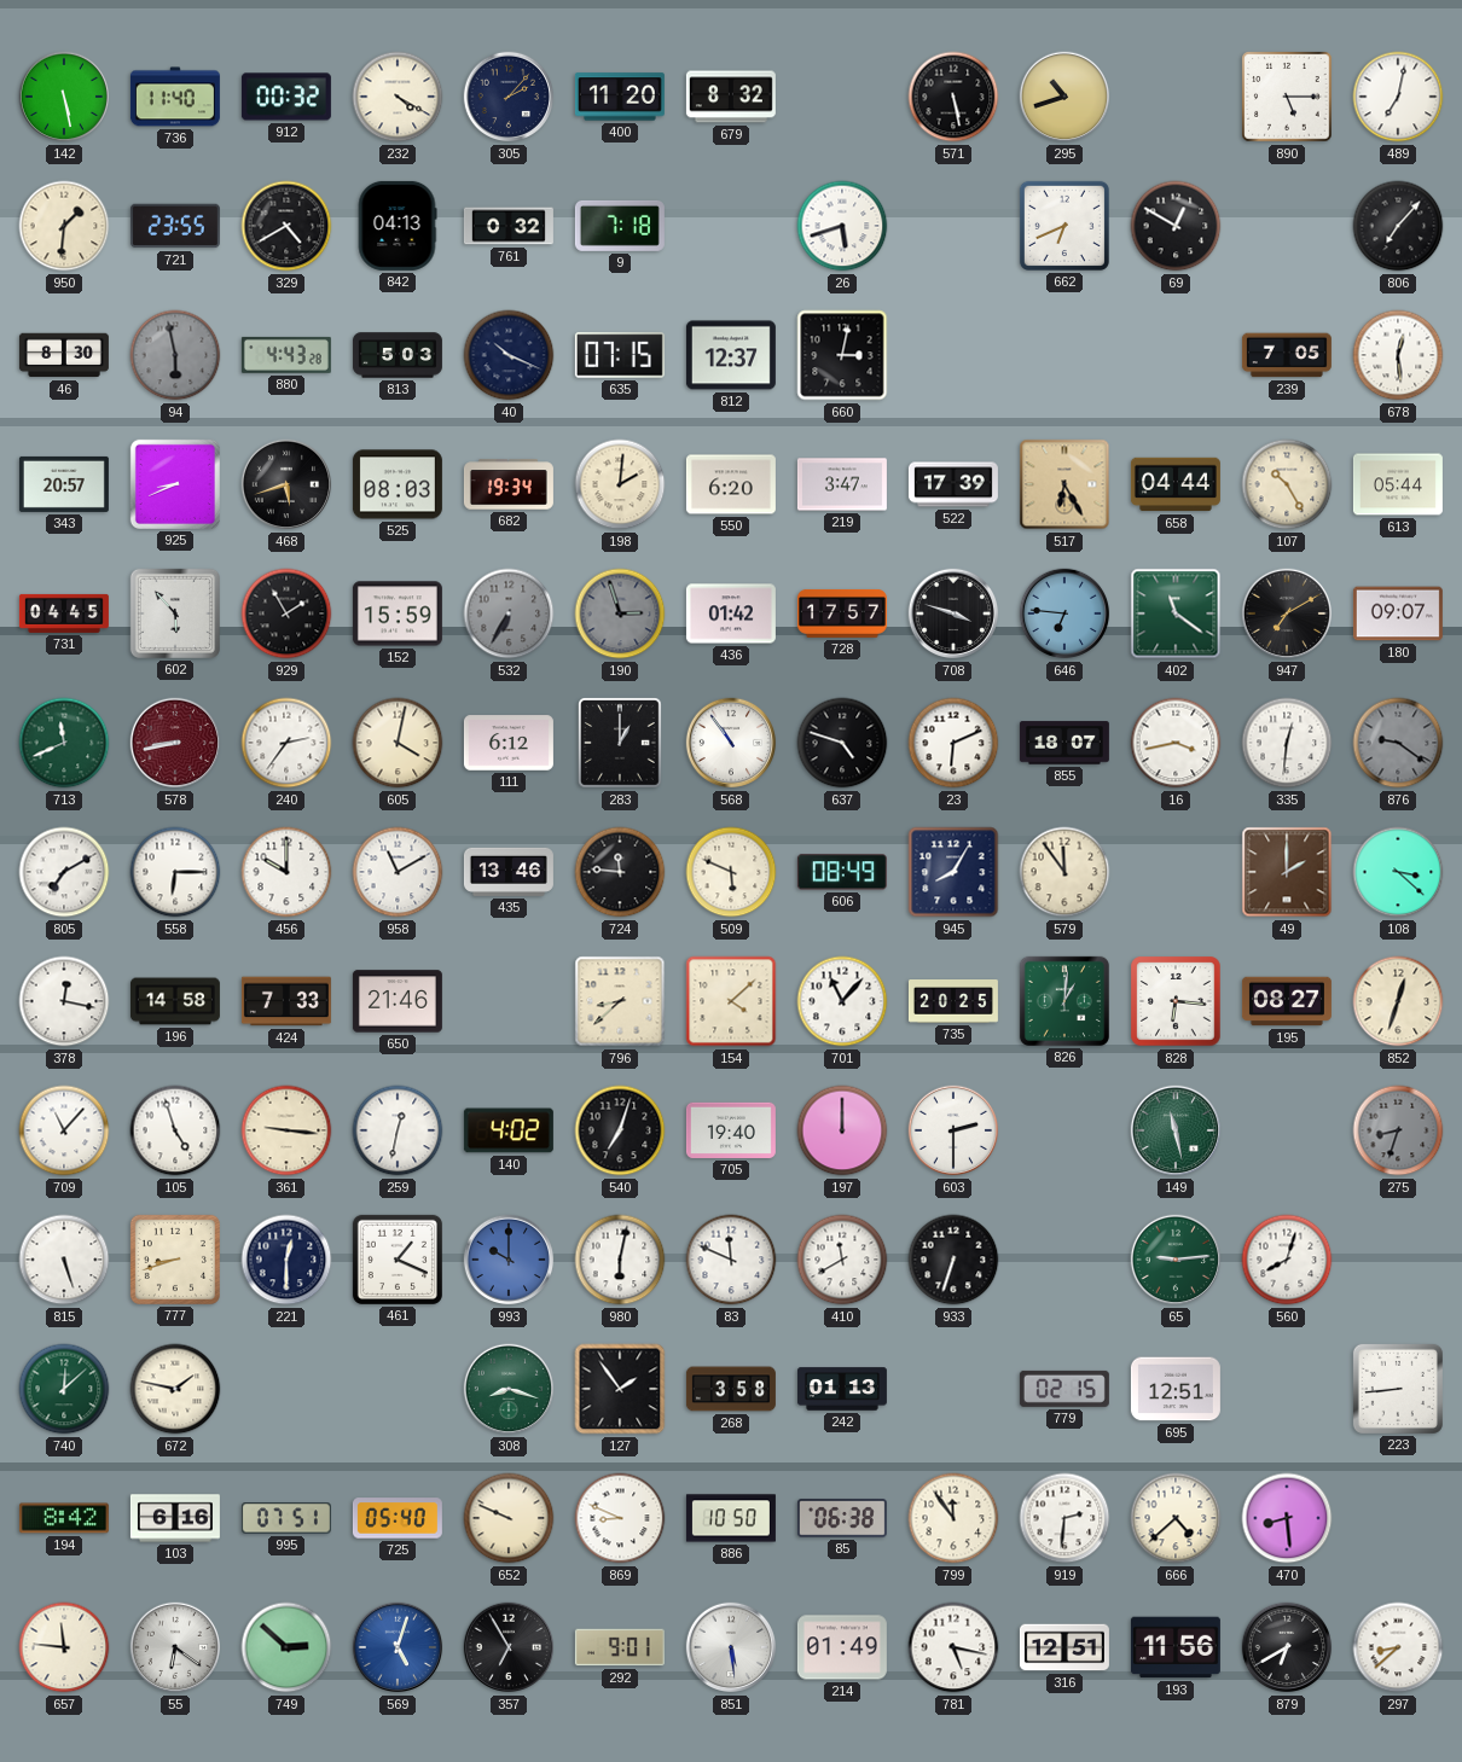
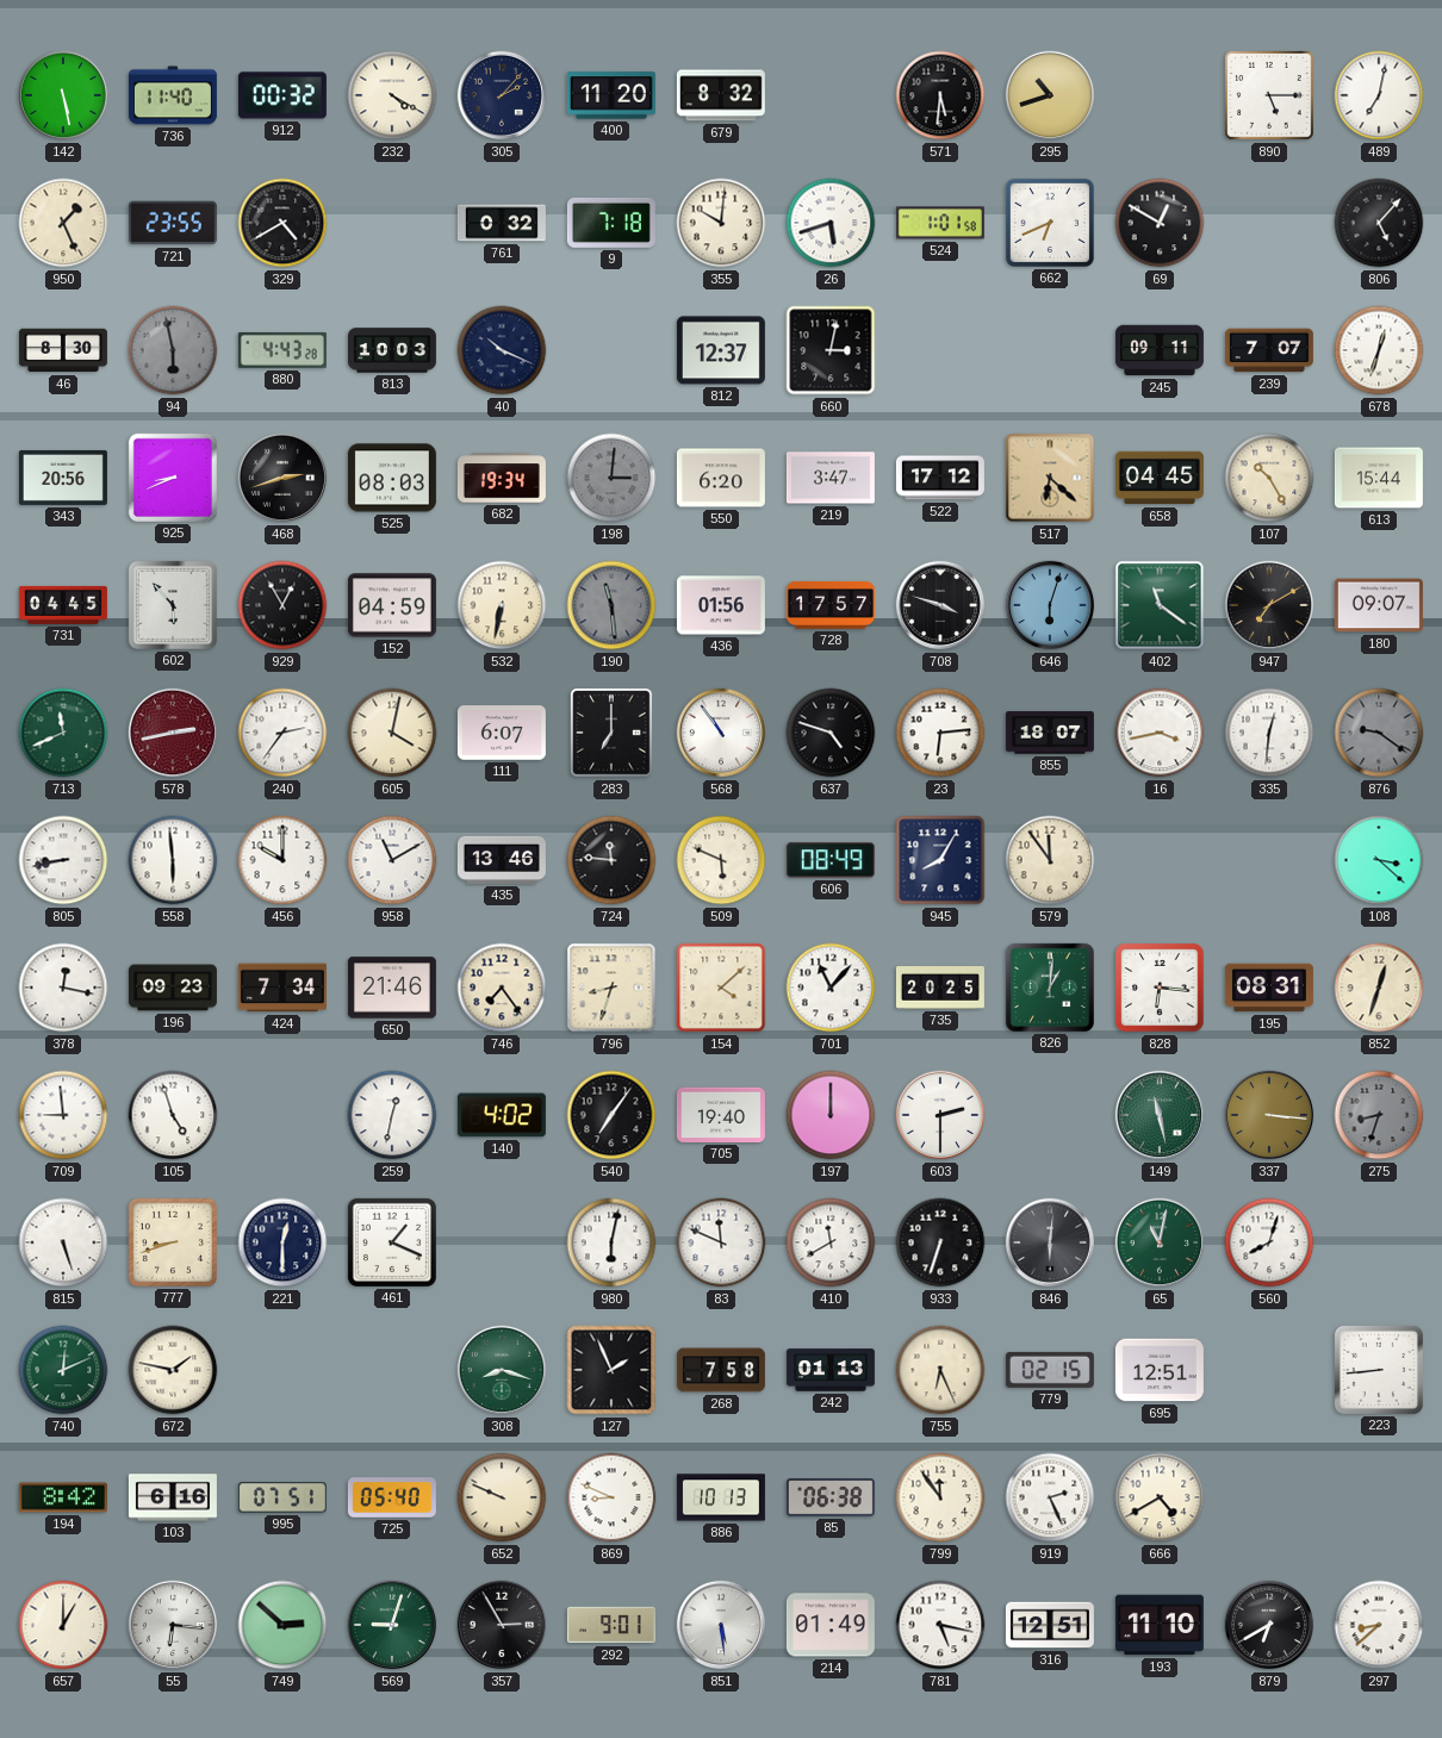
571: 5:28 -> 5:31 (940, 95)
950: 1:31 -> 1:26 (63, 223)
842: 04:13 -> none (398, 226)
355: none -> 10:01 (721, 223)
524: none -> 1:01 (940, 223)
806: 7:07 -> 5:07 (1379, 223)
813: 5:03 -> 10:03 (392, 350)
635: 07:15 -> none (620, 355)
245: none -> 09:11 (1160, 350)
239: 7:05 -> 7:07 (1269, 350)
678: 12:29 -> 12:33 (1379, 350)
343: 20:57 -> 20:56 (63, 478)
468: 5:42 -> 2:42 (282, 478)
198: 2:01 -> 3:01 (611, 478)
198 dial: cream -> grey (611, 478)
522: 17:39 -> 17:12 (940, 478)
517: 6:25 -> 6:22 (1050, 478)
658: 04:44 -> 04:45 (1160, 478)
613: 05:44 -> 15:44 (1379, 478)
929: 1:55 -> 12:55 (282, 605)
152: 15:59 -> 04:59 (392, 605)
532: 6:35 -> 6:32 (502, 605)
532 dial: grey -> cream (502, 605)
190: 2:57 -> 11:29 (611, 605)
436: 01:42 -> 01:56 (721, 605)
646: 6:46 -> 6:03 (1050, 605)
578: 8:43 -> 2:43 (173, 733)
111: 6:12 -> 6:07 (502, 733)
283: 1:00 -> 7:00 (613, 733)
23: 6:11 -> 6:14 (940, 733)
805: 7:10 -> 8:43 (63, 860)
558: 6:15 -> 5:59 (173, 860)
49: 2:00 -> none (1287, 872)
196: 14:58 -> 09:23 (173, 988)
424: 7:33 -> 7:34 (282, 988)
746: none -> 7:24 (502, 988)
796: 8:38 -> 8:33 (611, 988)
195: 08:27 -> 08:31 (1269, 988)
709: 11:07 -> 8:59 (63, 1115)
361: 9:16 -> none (286, 1130)
540: 7:03 -> 7:06 (611, 1115)
337: none -> 3:16 (1269, 1115)
993: 10:00 -> none (509, 1260)
846: none -> 6:01 (1050, 1242)
65: 9:14 -> 11:02 (1160, 1242)
740: 12:08 -> 12:11 (63, 1370)
127: 1:54 -> 1:56 (611, 1370)
268: 3:58 -> 7:58 (721, 1370)
755: none -> 6:26 (940, 1370)
886: 10:50 -> 10:13 (721, 1497)
919: 2:31 -> 2:26 (1050, 1497)
666: 4:38 -> 4:40 (1160, 1497)
470: 8:29 -> none (1287, 1518)
657: 11:46 -> 1:00 (63, 1625)
55: 6:21 -> 6:16 (173, 1625)
569: 5:03 -> 9:03 (392, 1625)
569 dial: blue -> green (392, 1625)
357: 6:55 -> 2:55 (502, 1625)
193: 11:56 -> 11:10 (1160, 1625)
